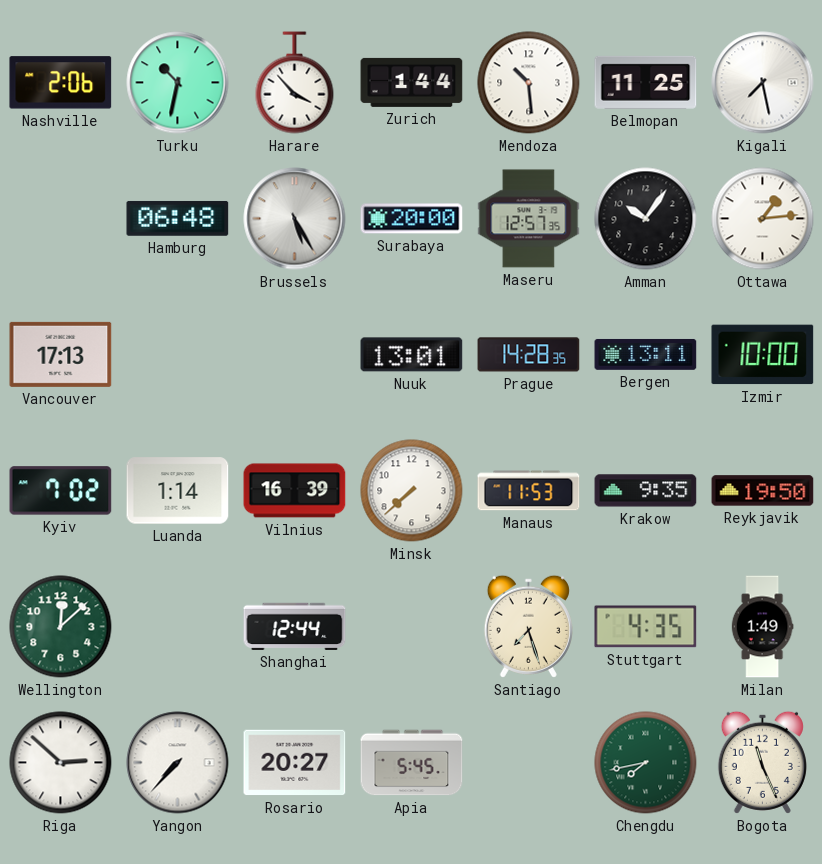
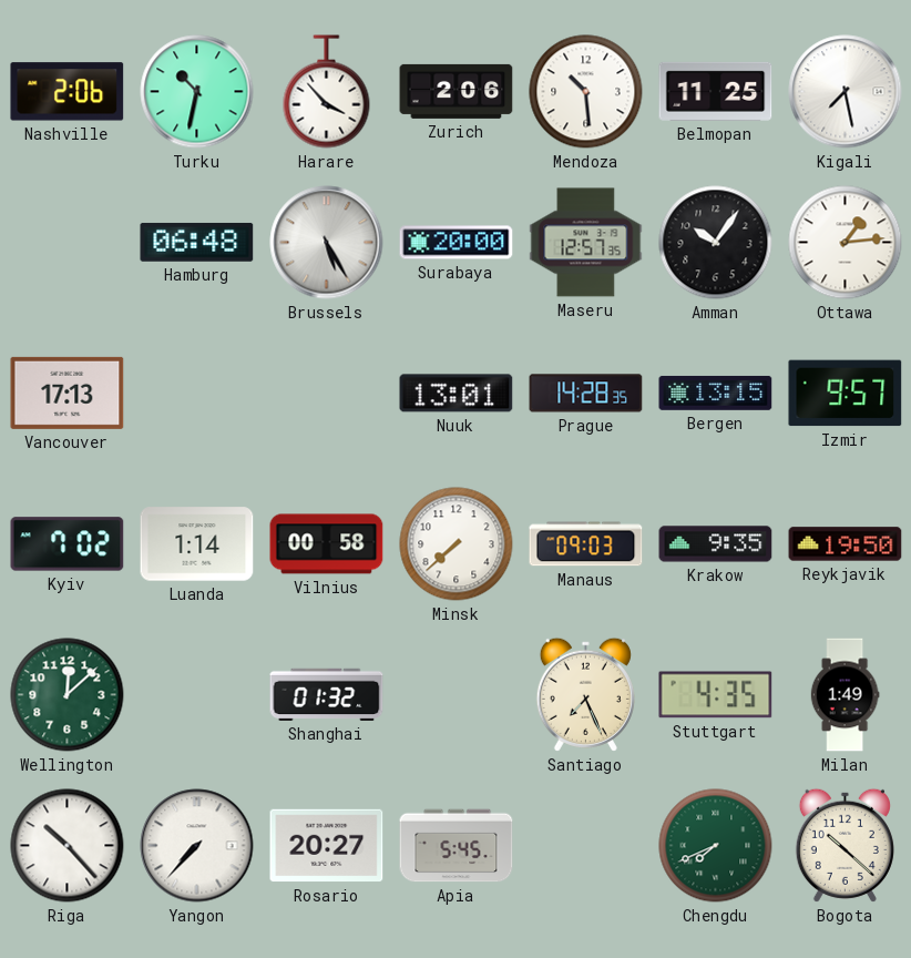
Zurich: 1:44 -> 2:06 (457, 91)
Bergen: 13:11 -> 13:15 (716, 393)
Izmir: 10:00 -> 9:57 (846, 394)
Vilnius: 16:39 -> 00:58 (327, 544)
Manaus: 11:53 -> 09:03 (586, 544)
Shanghai: 12:44 -> 01:32 (327, 694)
Santiago: 7:27 -> 7:26 (585, 694)
Riga: 2:52 -> 10:23 (68, 846)
Chengdu: 7:43 -> 7:41 (716, 846)
Bogota: 11:26 -> 10:22 (845, 845)
